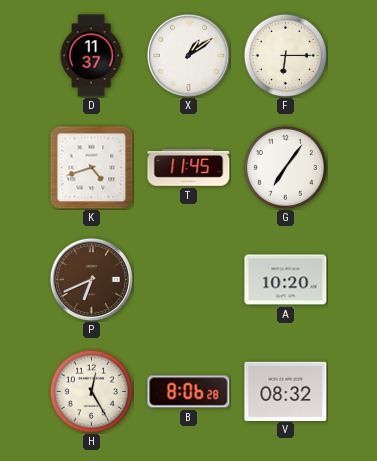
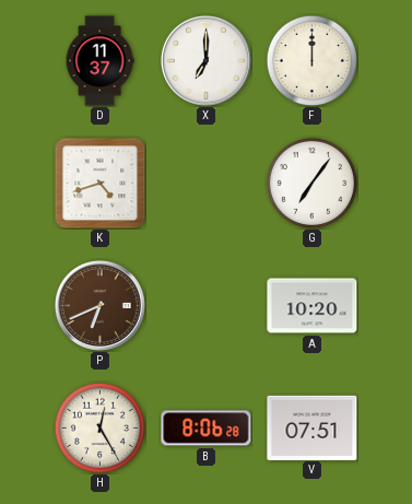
X: 1:09 -> 7:00 (205, 60)
F: 6:15 -> 12:00 (311, 60)
T: 11:45 -> none (189, 168)
V: 08:32 -> 07:51 (313, 427)
